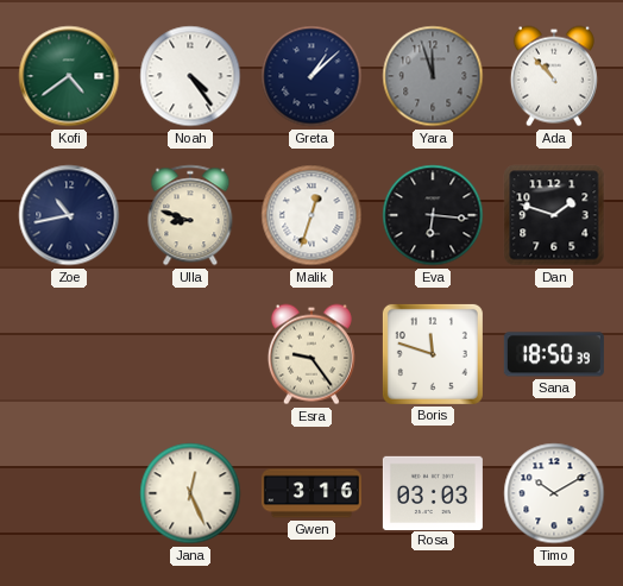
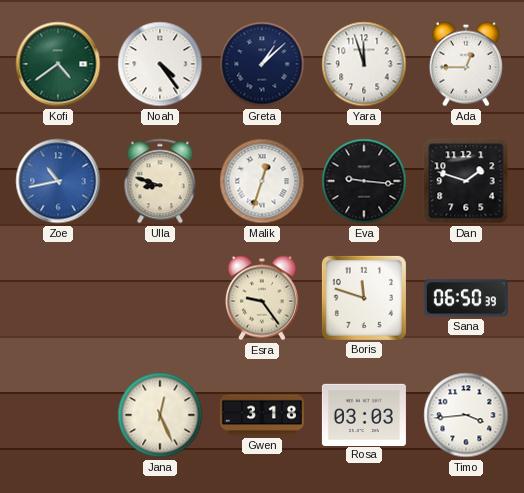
Yara dial: grey -> white (364, 64)
Ada: 10:53 -> 12:45 (466, 64)
Zoe dial: navy -> blue (58, 181)
Eva: 6:16 -> 9:16 (364, 181)
Sana: 18:50 -> 06:50 (466, 298)
Gwen: 3:16 -> 3:18 (262, 415)
Timo: 10:10 -> 3:44 (466, 415)
